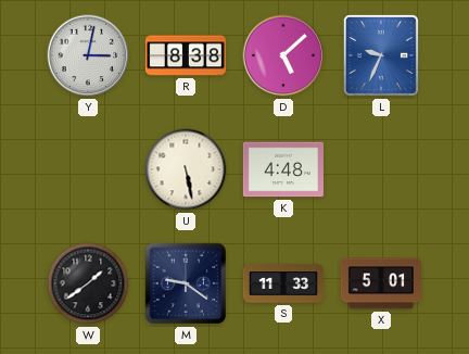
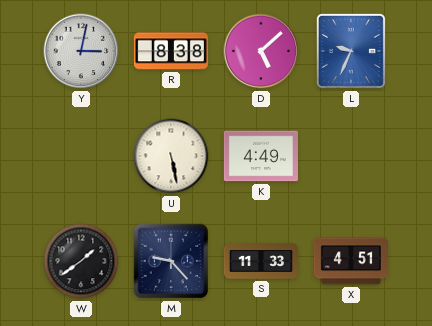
K: 4:48 -> 4:49 (261, 156)
M: 9:21 -> 9:23 (171, 261)
X: 5:01 -> 4:51 (351, 261)
